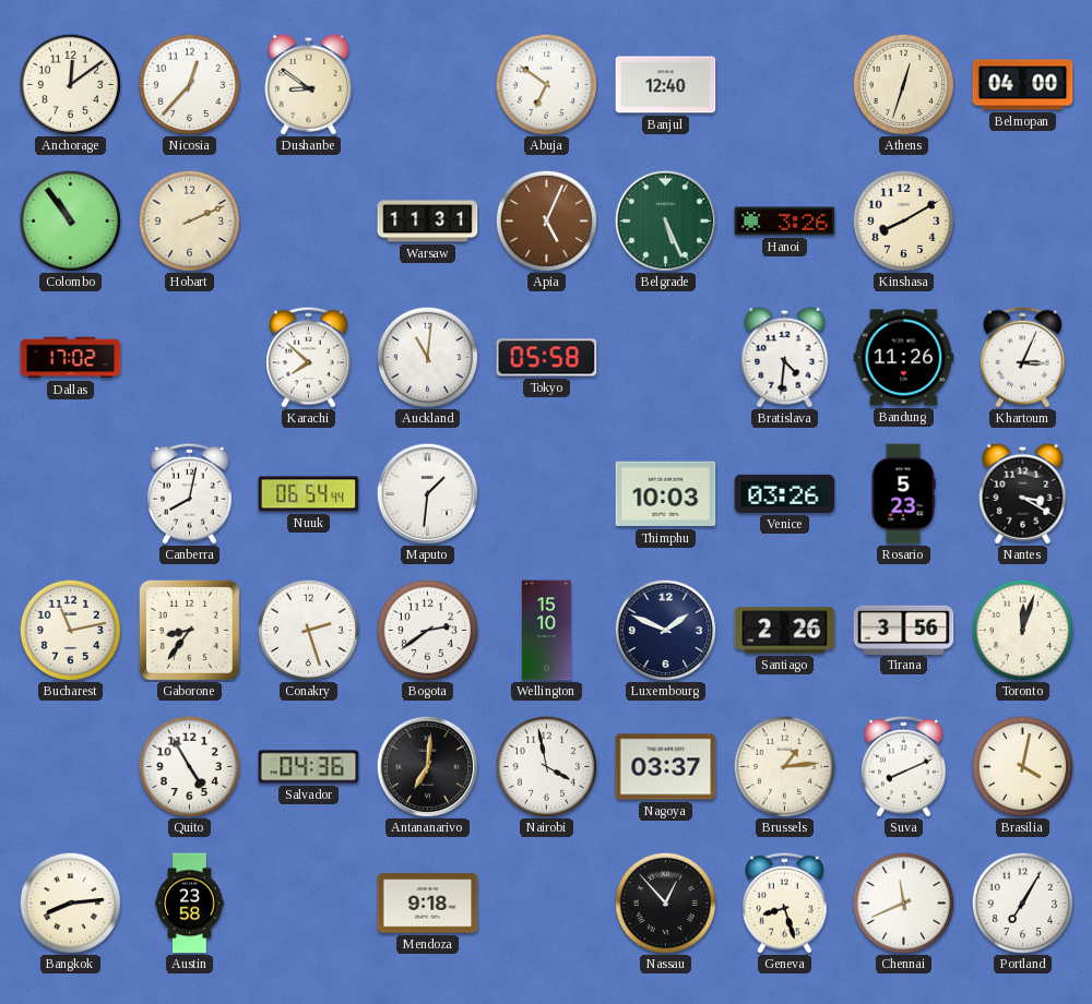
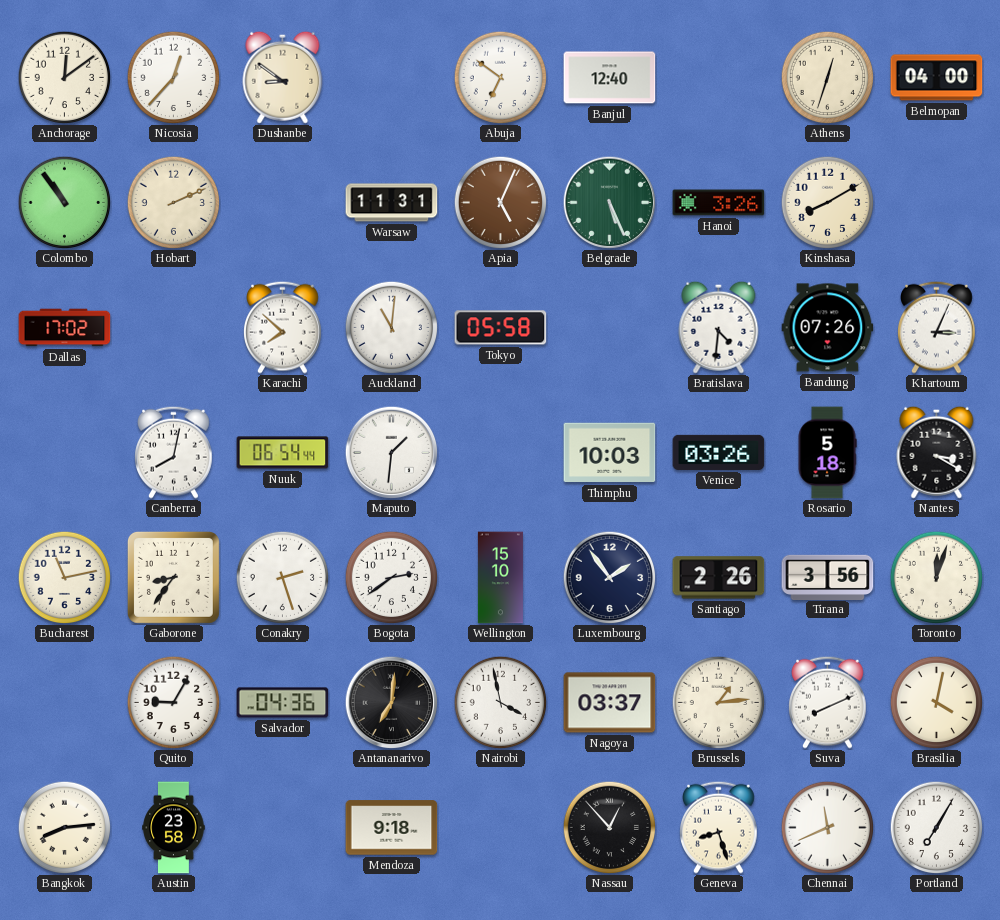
Bandung: 11:26 -> 07:26 (828, 328)
Rosario: 5:23 -> 5:18 (827, 453)
Luxembourg: 1:49 -> 1:54 (609, 577)
Quito: 4:55 -> 9:05 (173, 702)
